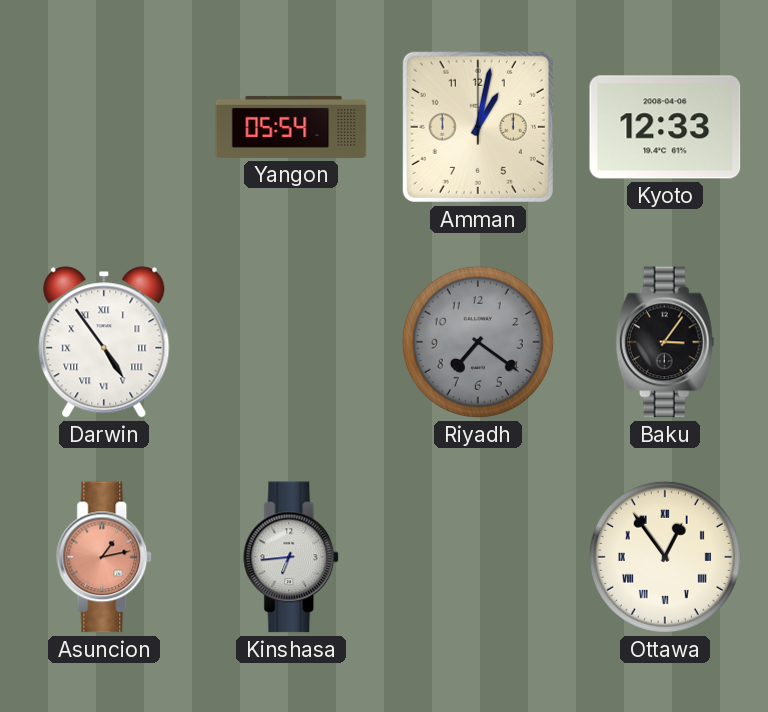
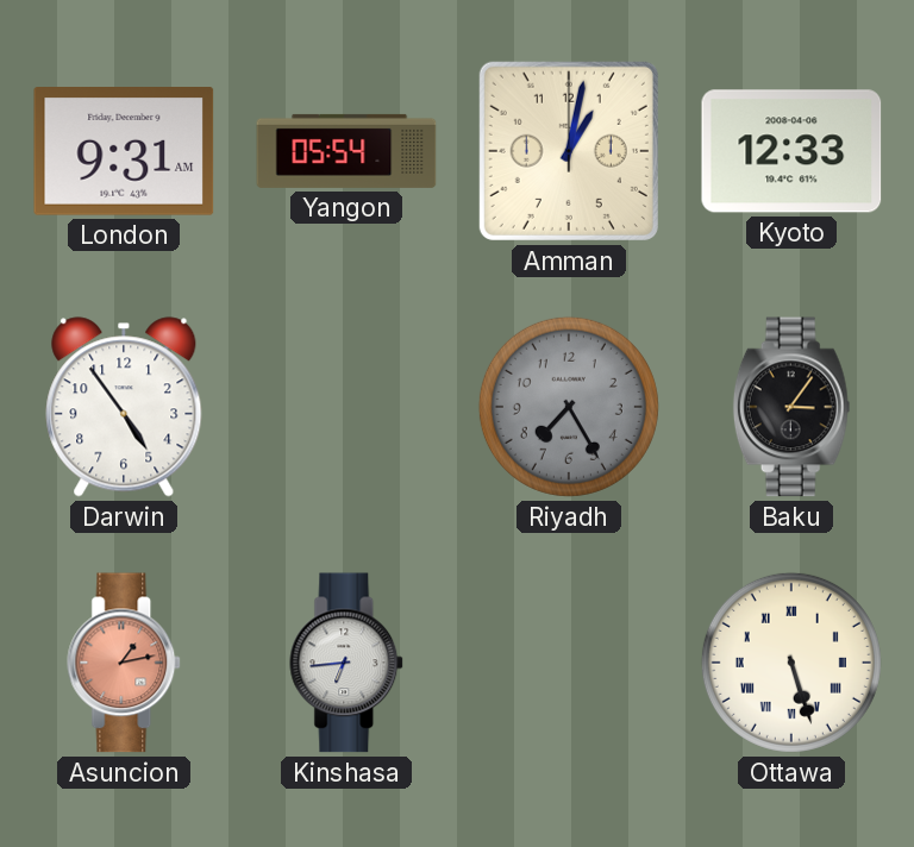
London: none -> 9:31 (124, 151)
Darwin numerals: Roman -> Arabic (124, 407)
Riyadh: 7:21 -> 7:25 (569, 407)
Ottawa: 12:54 -> 5:27 (791, 663)
